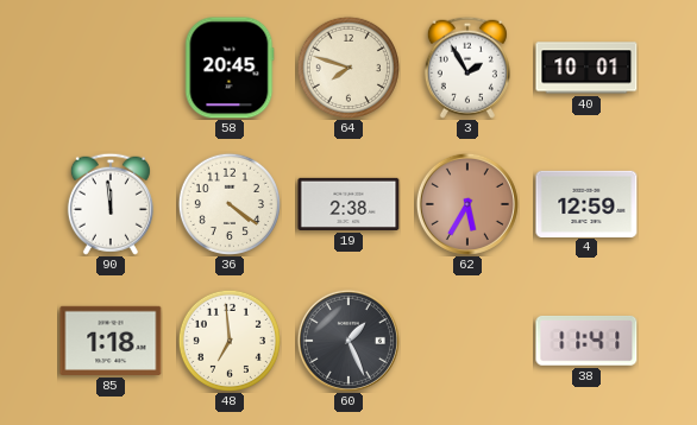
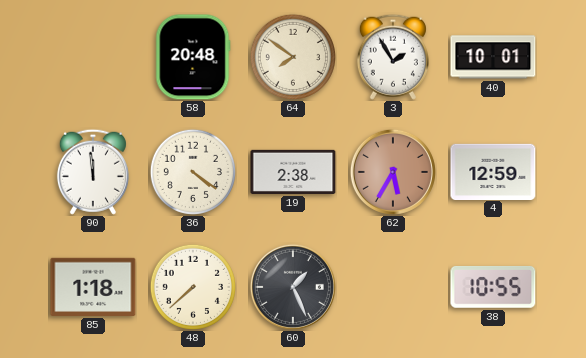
58: 20:45 -> 20:48 (193, 57)
64: 7:48 -> 7:51 (293, 57)
48: 6:59 -> 7:38 (193, 287)
38: 11:41 -> 10:55 (493, 287)
